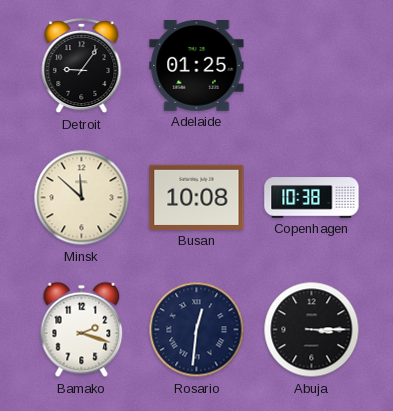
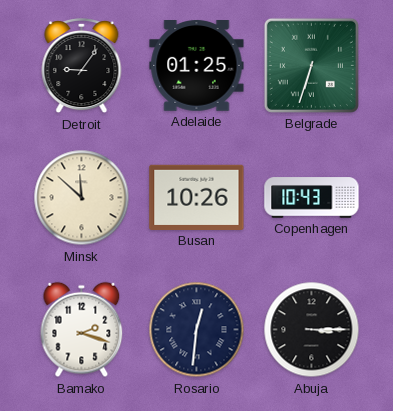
Belgrade: none -> 6:33 (311, 65)
Busan: 10:08 -> 10:26 (197, 197)
Copenhagen: 10:38 -> 10:43 (312, 198)
